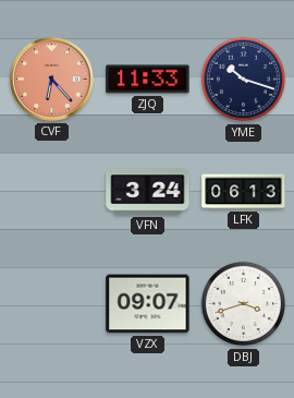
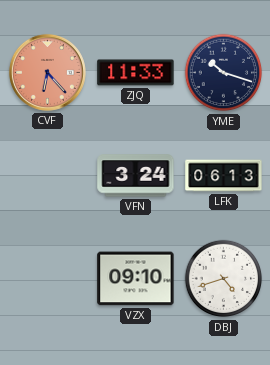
VZX: 09:07 -> 09:10 (136, 279)
DBJ: 3:42 -> 4:42 (224, 279)
